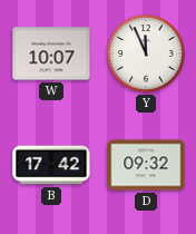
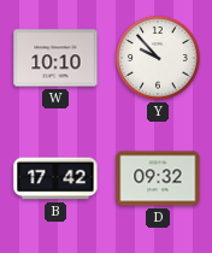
W: 10:07 -> 10:10 (55, 58)
Y: 11:56 -> 9:53 (158, 58)
